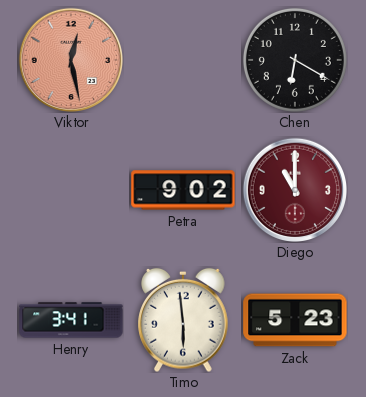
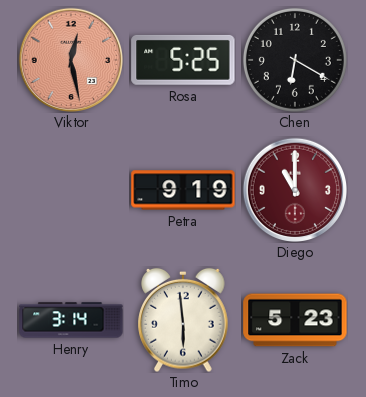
Rosa: none -> 5:25 (183, 60)
Petra: 9:02 -> 9:19 (183, 190)
Henry: 3:41 -> 3:14 (71, 320)
